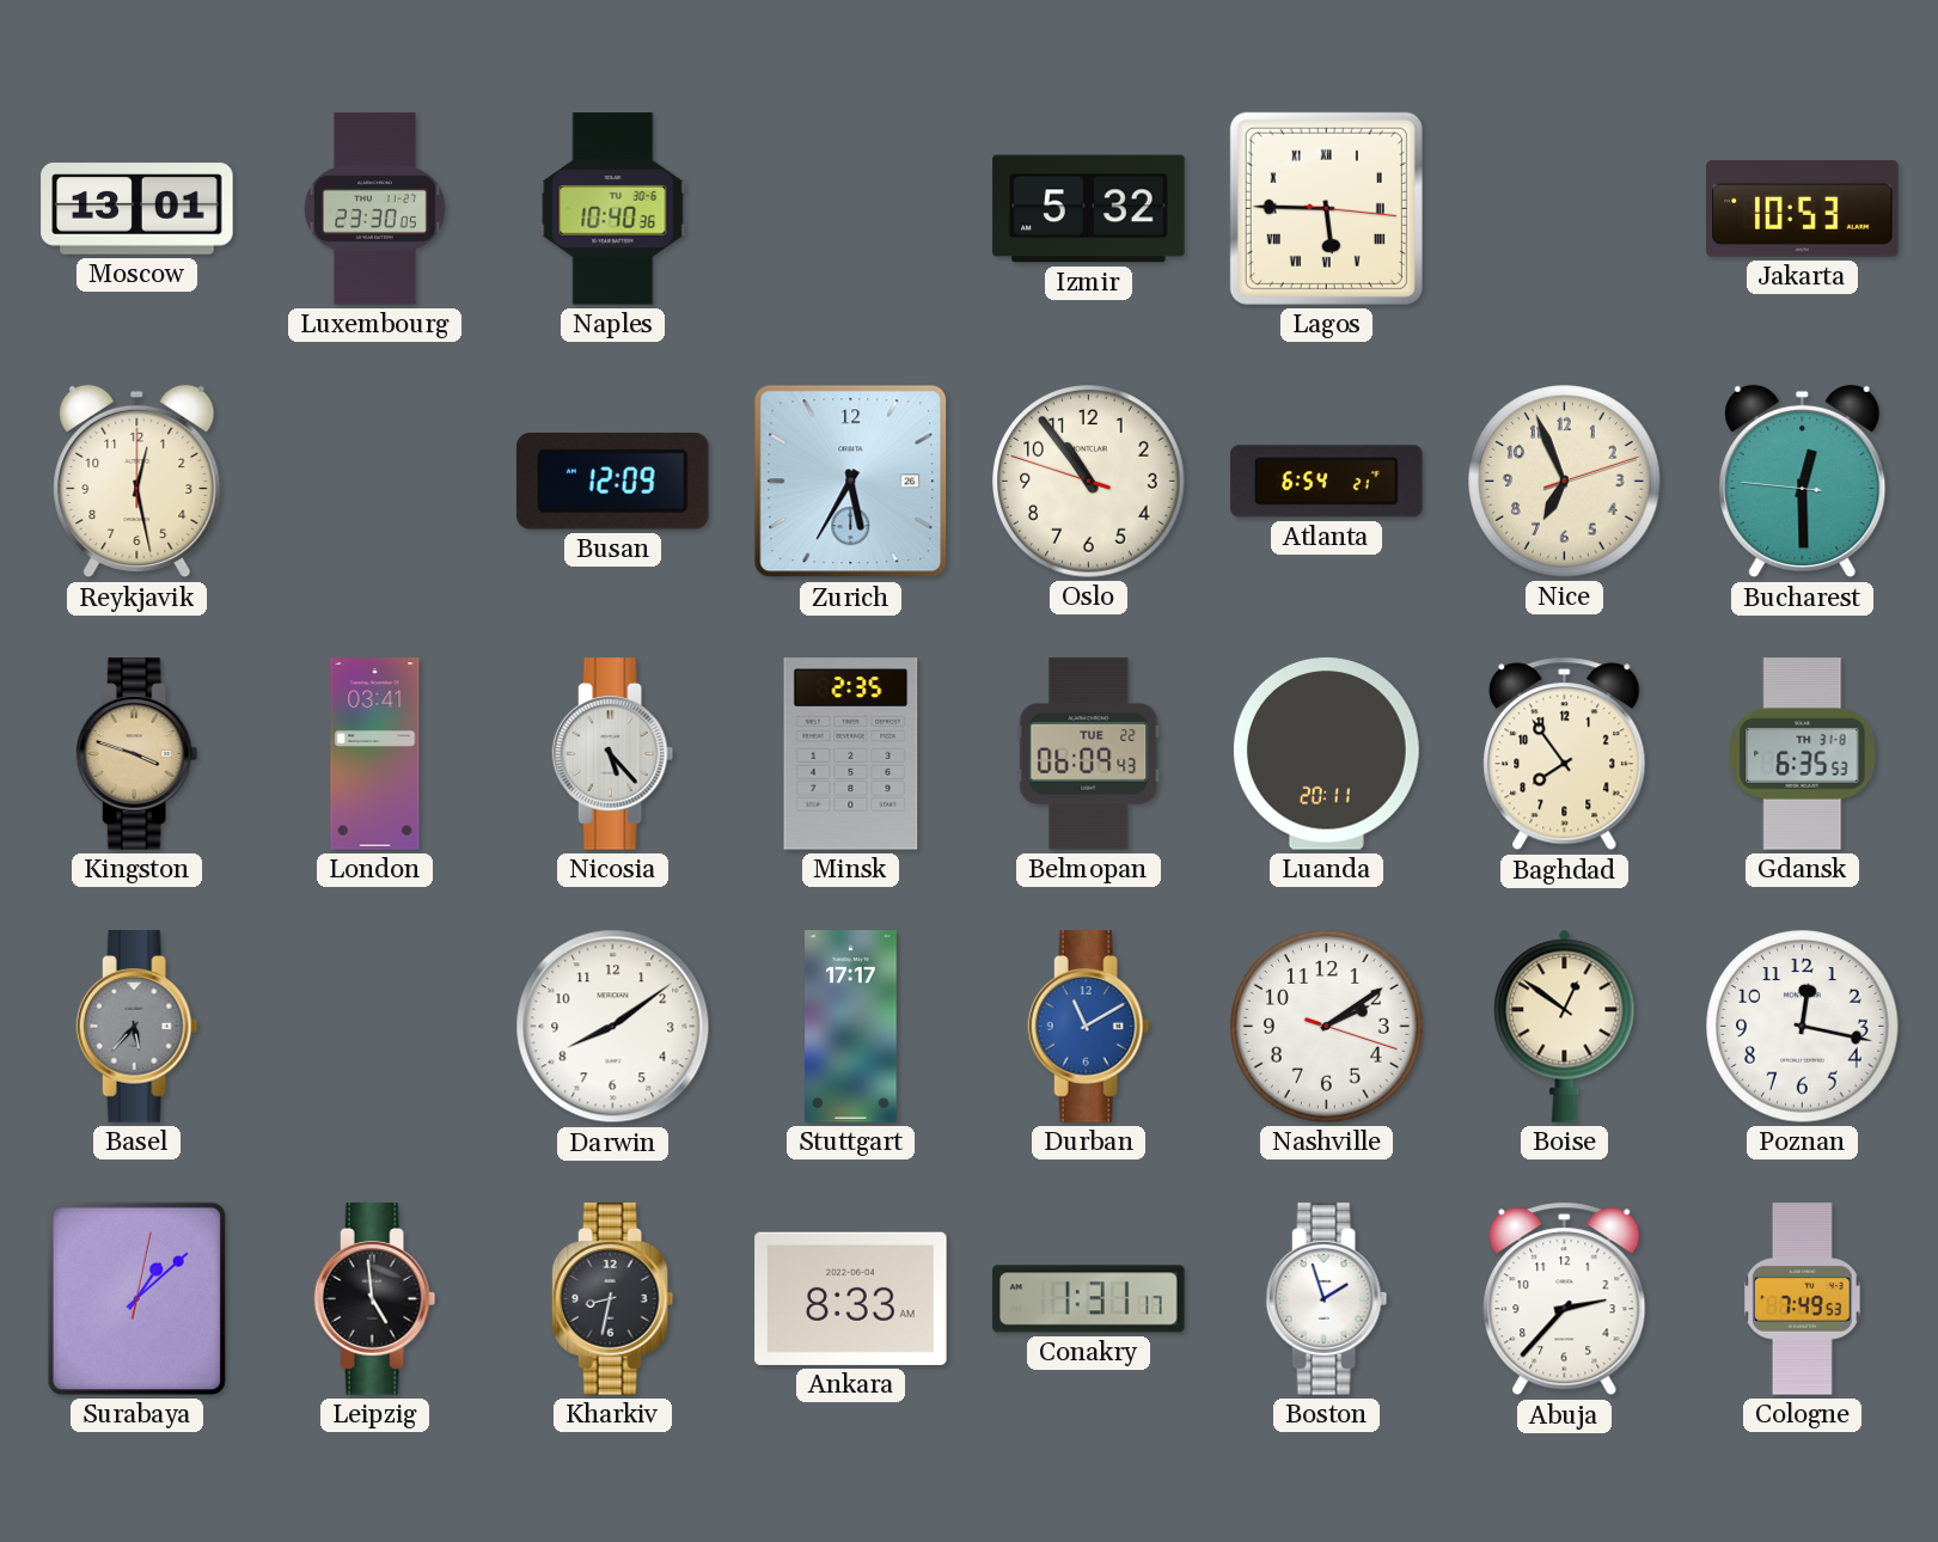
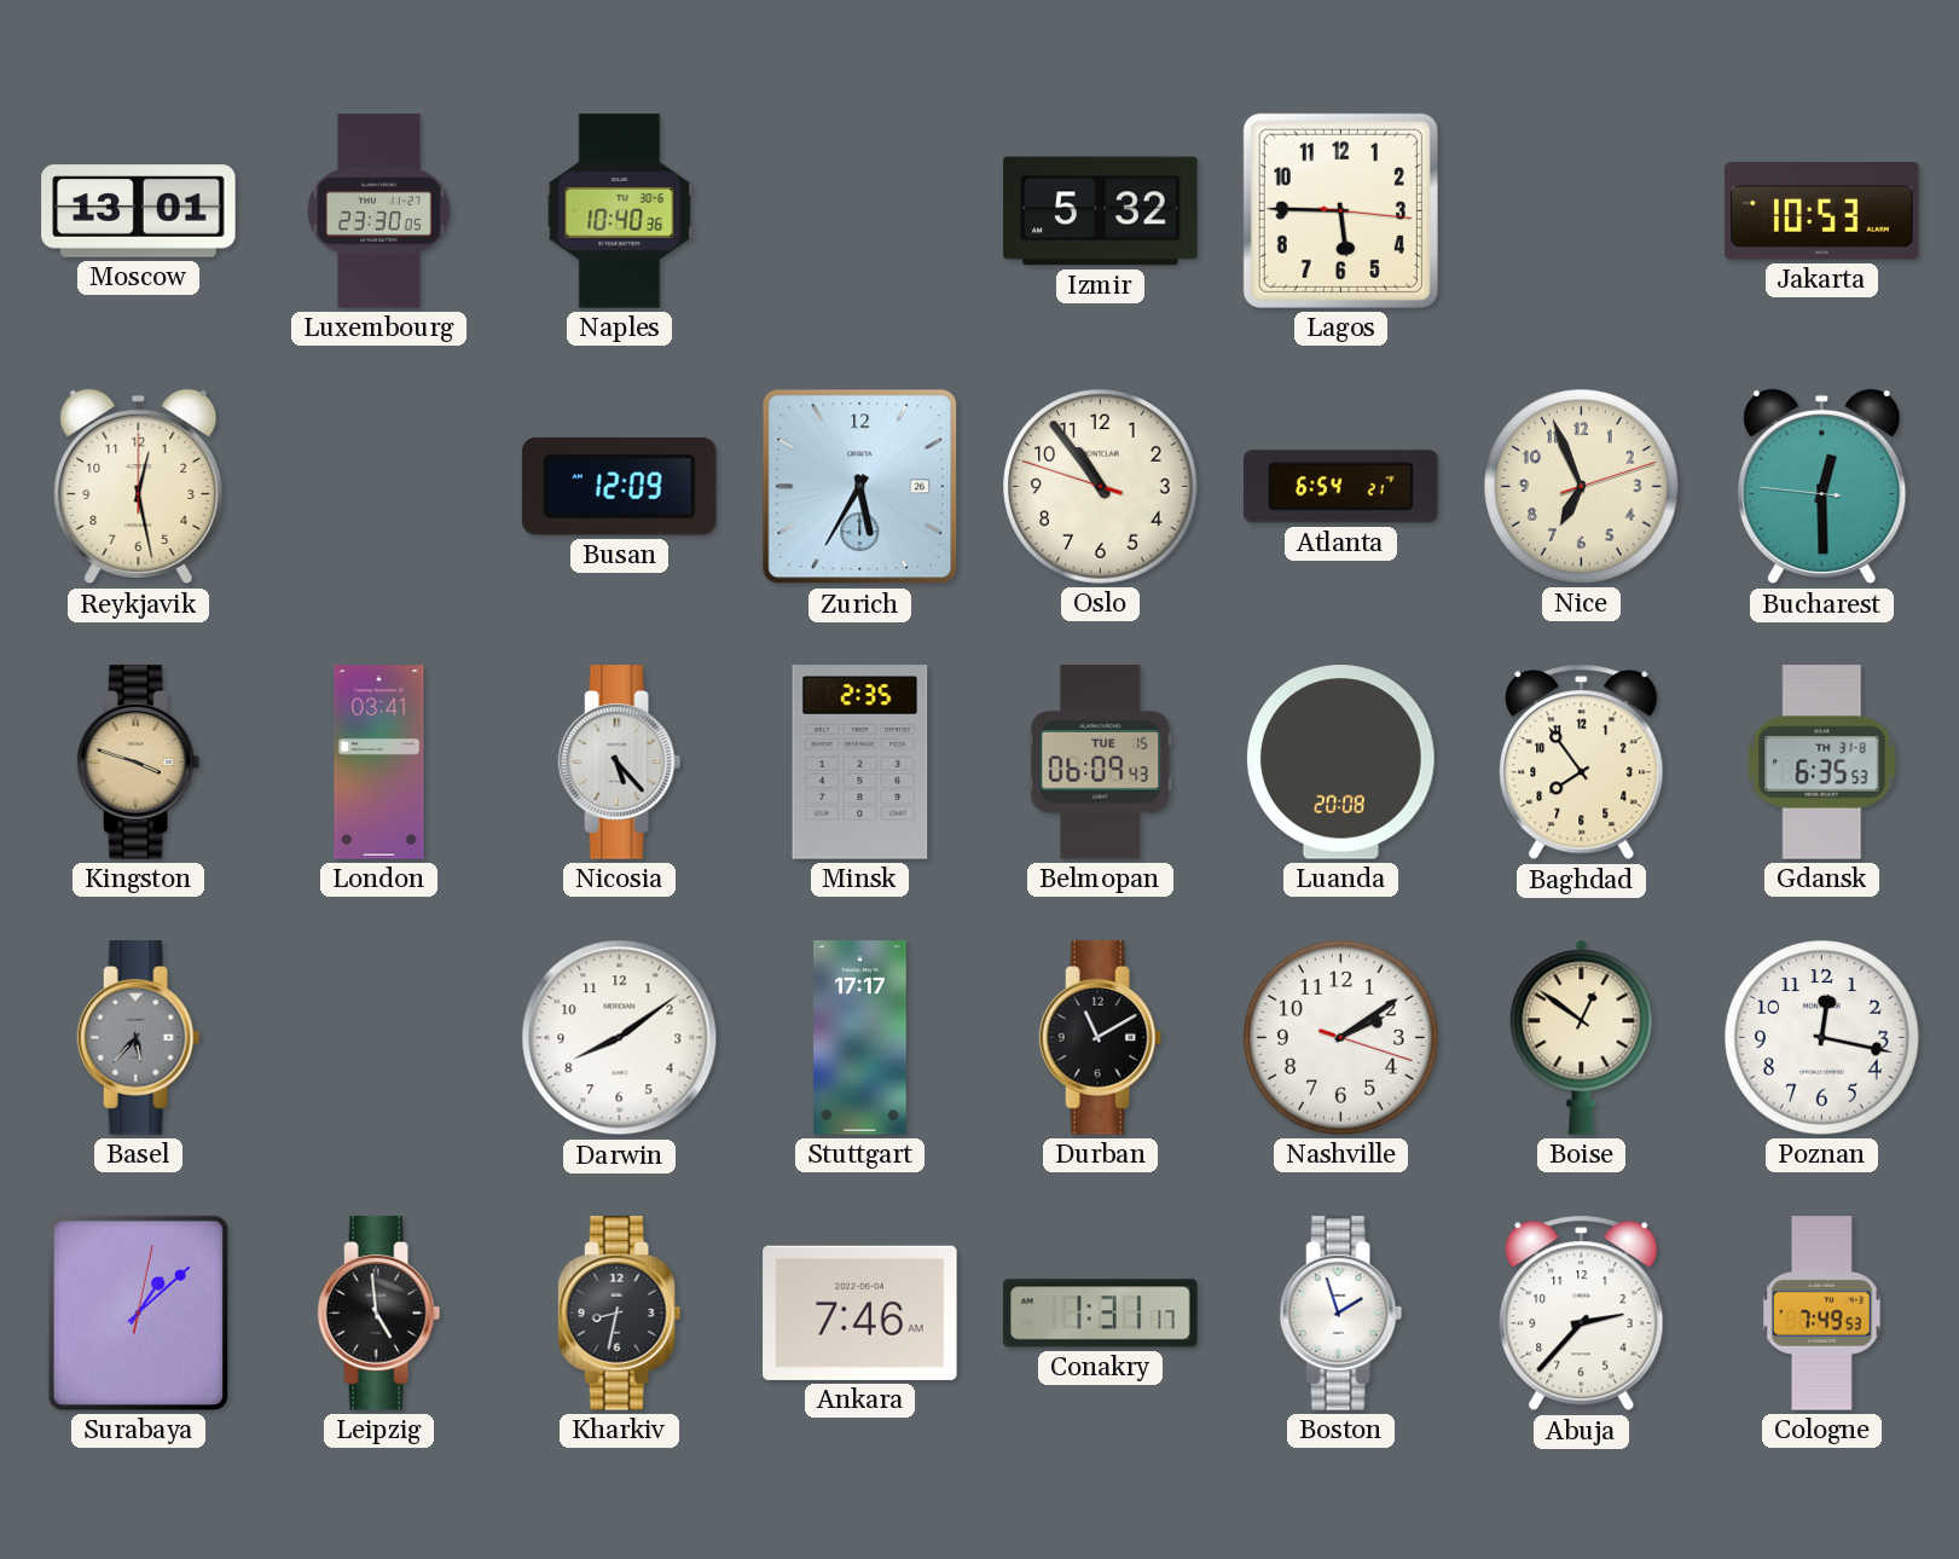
Lagos numerals: Roman -> Arabic (1340, 210)
Belmopan date: TUE 22 -> TUE 15 (1101, 763)
Luanda: 20:11 -> 20:08 (1340, 763)
Durban dial: blue -> black (1101, 1038)
Ankara: 8:33 -> 7:46 (860, 1312)
